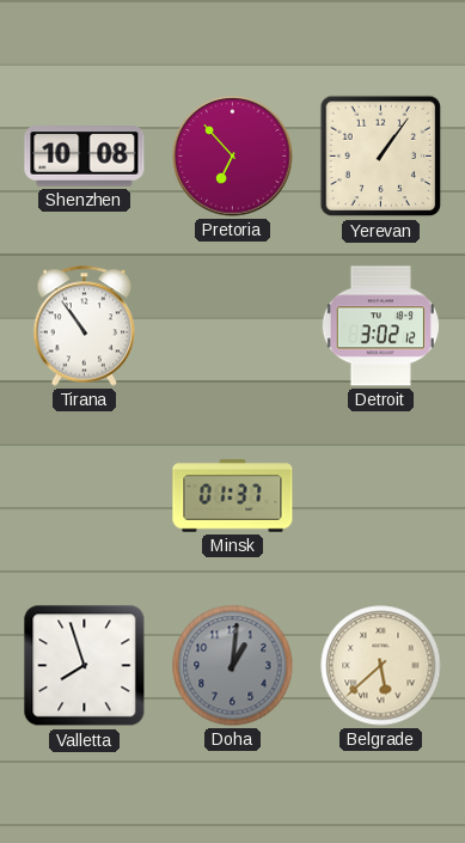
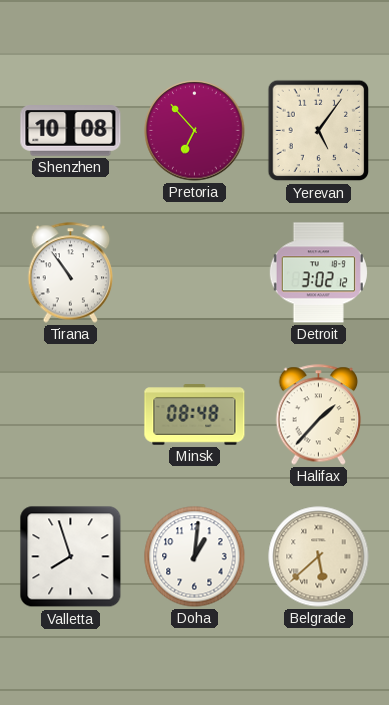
Yerevan: 1:06 -> 5:06 (319, 131)
Minsk: 01:37 -> 08:48 (195, 415)
Halifax: none -> 1:37 (319, 415)
Doha dial: grey -> white (195, 557)
